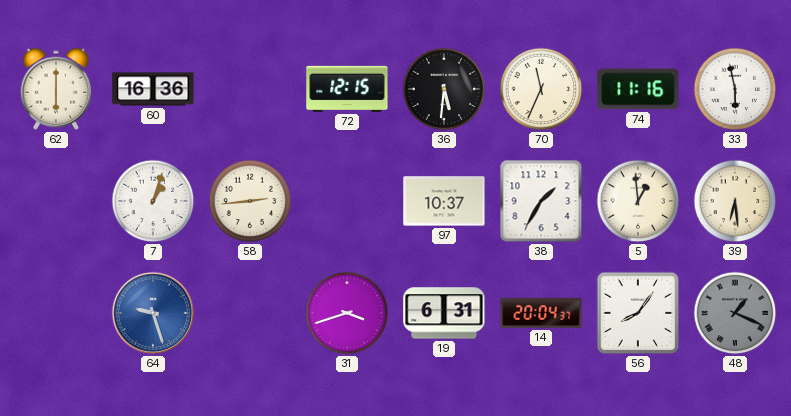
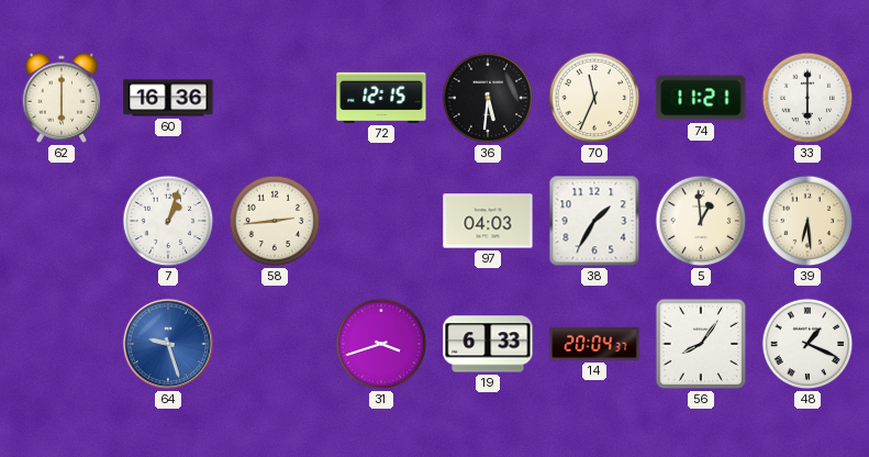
74: 11:16 -> 11:21 (701, 98)
33: 5:58 -> 6:00 (807, 98)
97: 10:37 -> 04:03 (488, 221)
19: 6:31 -> 6:33 (488, 344)
48 dial: grey -> white (807, 344)
